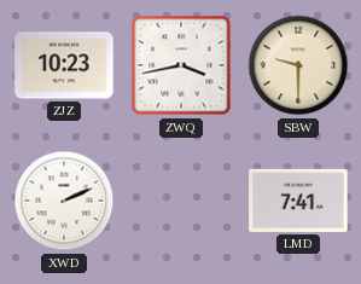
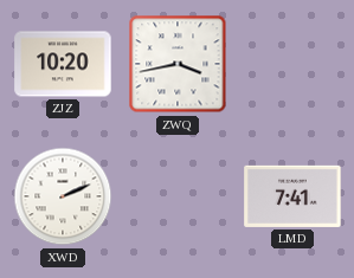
ZJZ: 10:23 -> 10:20 (63, 64)
SBW: 9:30 -> none (298, 65)
